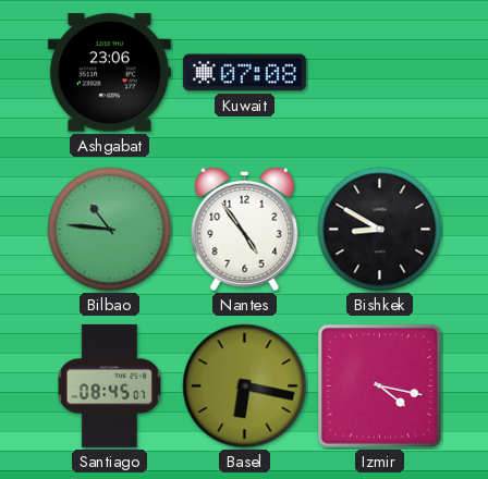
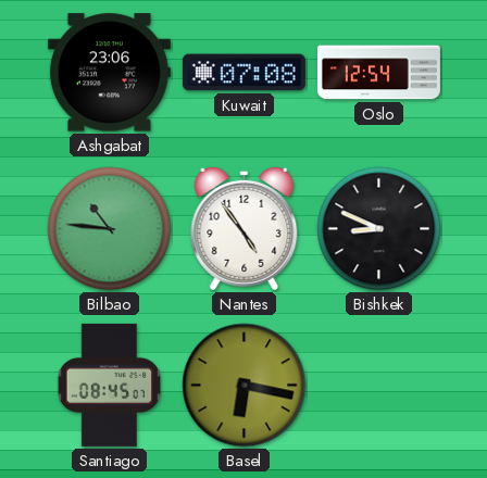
Oslo: none -> 12:54 (378, 73)
Bishkek: 8:50 -> 8:49 (379, 229)
Izmir: 4:17 -> none (380, 386)
